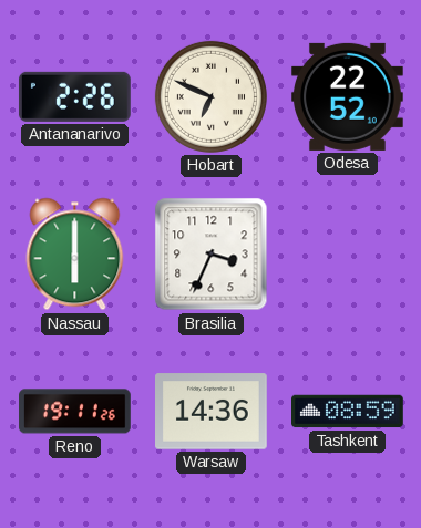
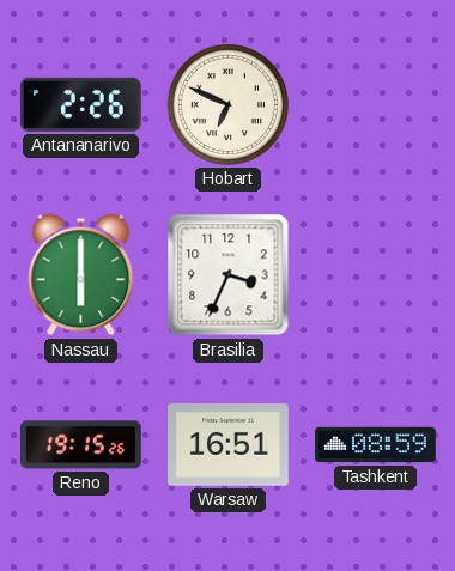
Odesa: 22:52 -> none (348, 96)
Reno: 19:11 -> 19:15 (81, 445)
Warsaw: 14:36 -> 16:51 (229, 445)
